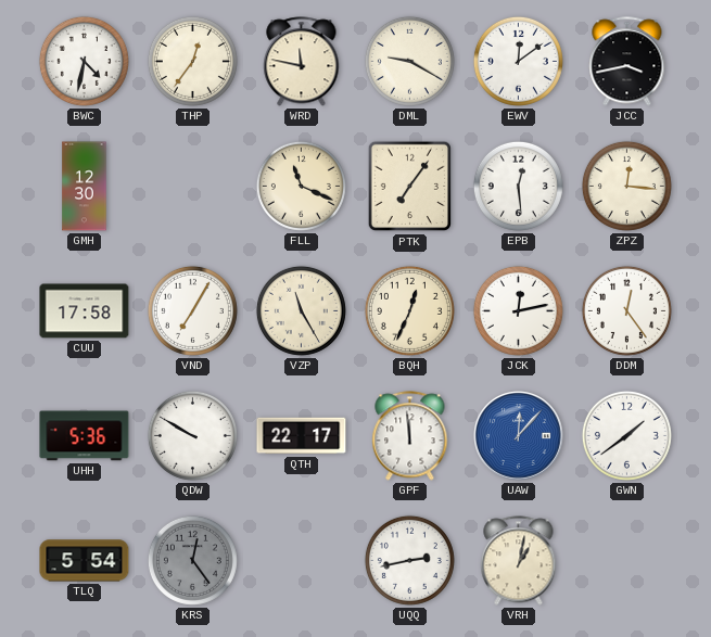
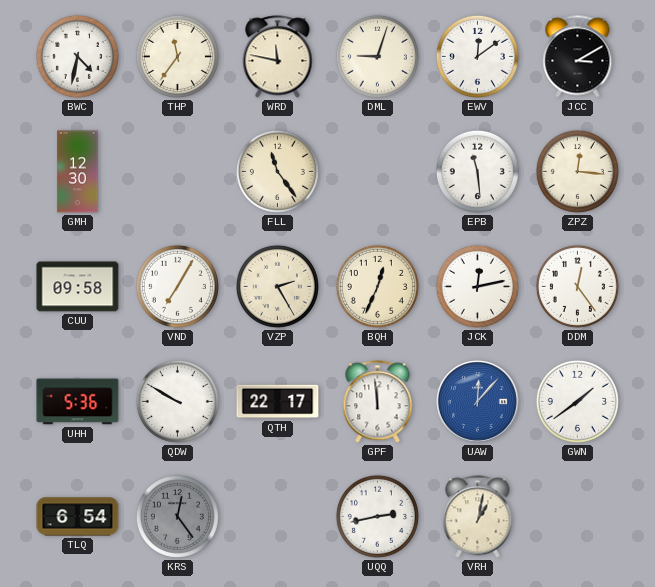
THP: 12:36 -> 11:36 (177, 56)
DML: 9:20 -> 9:03 (377, 56)
JCC: 3:43 -> 3:10 (578, 57)
FLL: 11:19 -> 11:24 (277, 171)
PTK: 7:06 -> none (409, 187)
EPB: 12:29 -> 11:29 (477, 171)
CUU: 17:58 -> 09:58 (78, 287)
VZP: 11:25 -> 2:25 (277, 286)
TLQ: 5:54 -> 6:54 (78, 517)
